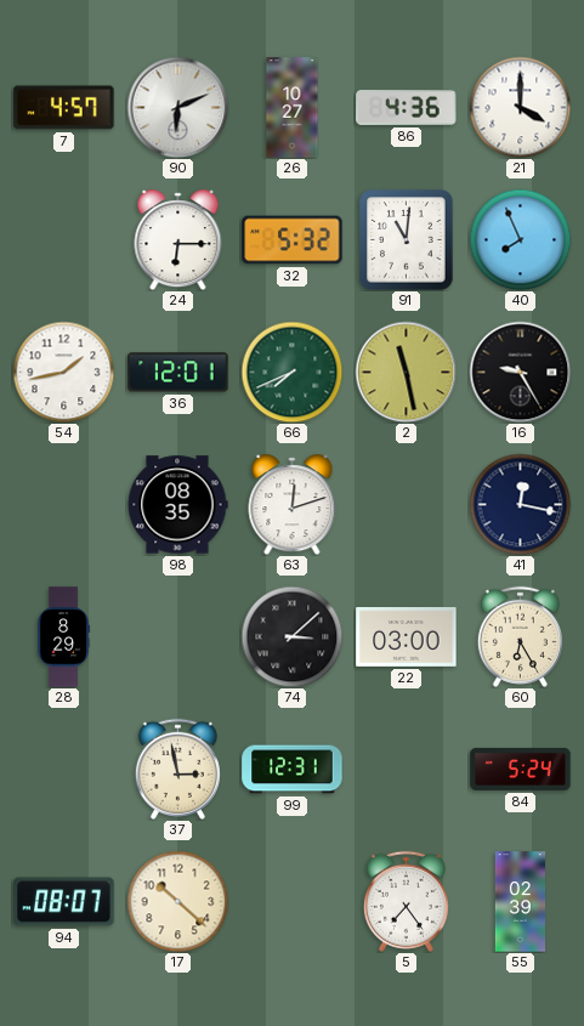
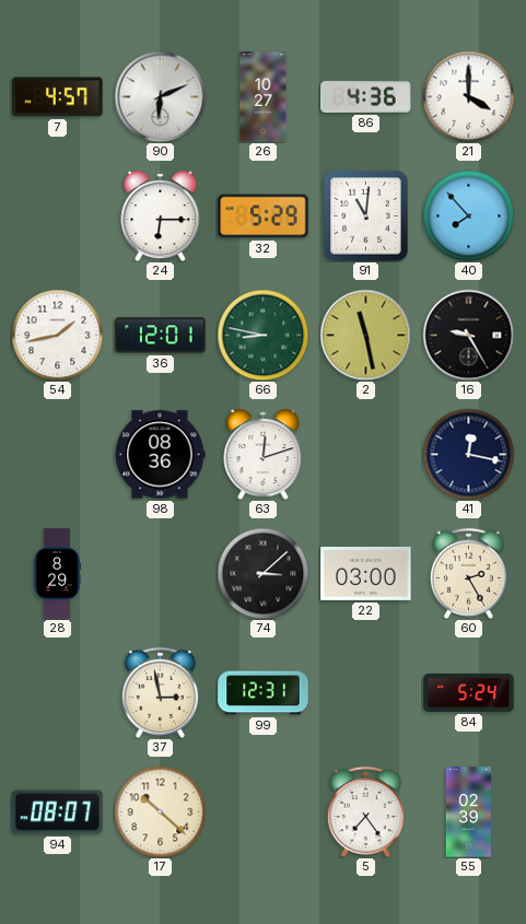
32: 5:32 -> 5:29 (264, 217)
40: 7:56 -> 7:53 (468, 215)
66: 7:41 -> 8:47 (262, 335)
98: 08:35 -> 08:36 (160, 455)
60: 6:25 -> 2:25 (468, 573)
